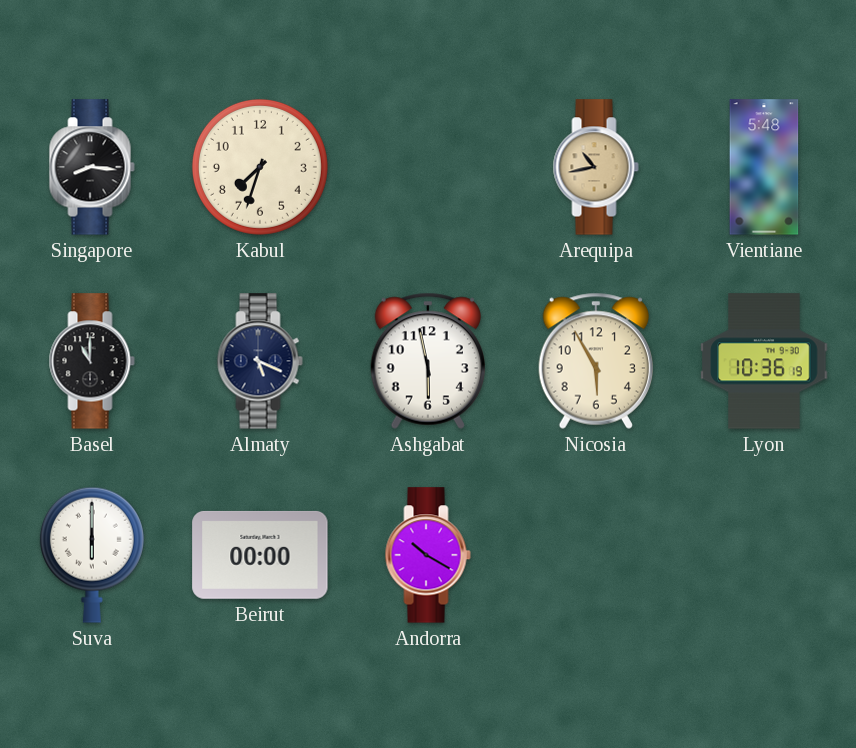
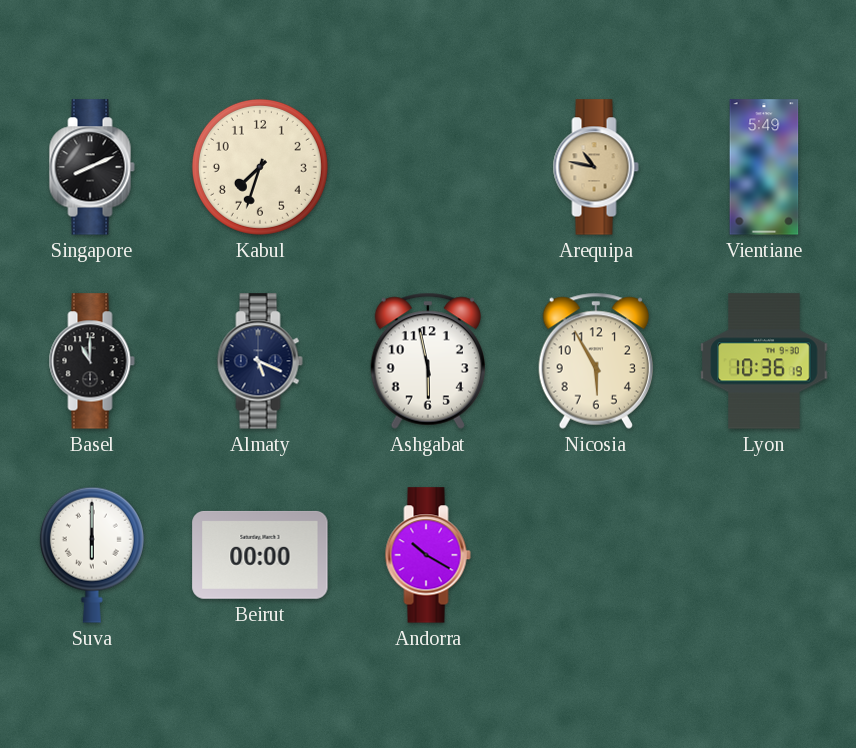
Singapore: 8:16 -> 8:11 (92, 167)
Arequipa: 10:43 -> 10:47 (596, 167)
Vientiane: 5:48 -> 5:49 (764, 167)
